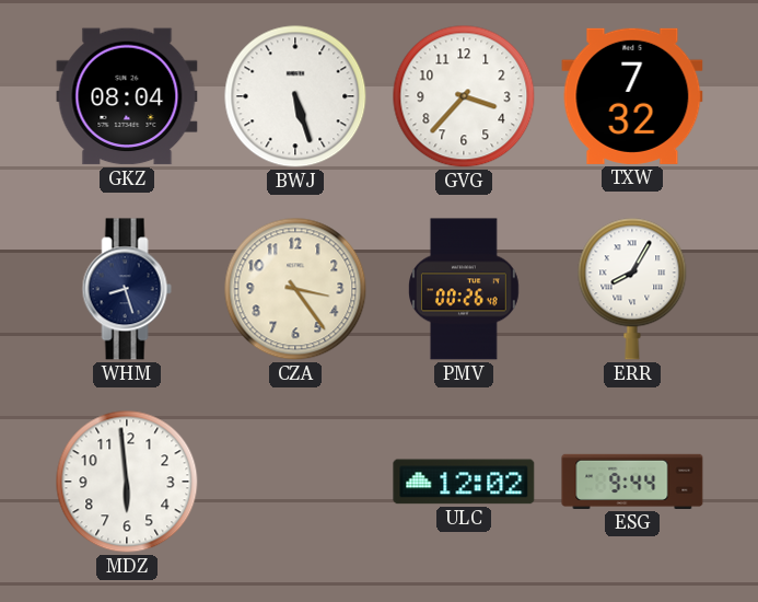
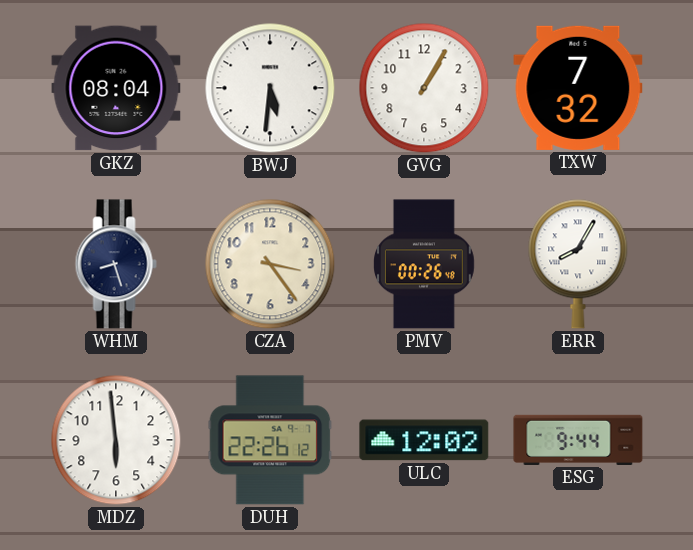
BWJ: 5:27 -> 5:31 (270, 88)
GVG: 3:37 -> 1:05 (424, 88)
DUH: none -> 22:26 (270, 440)
